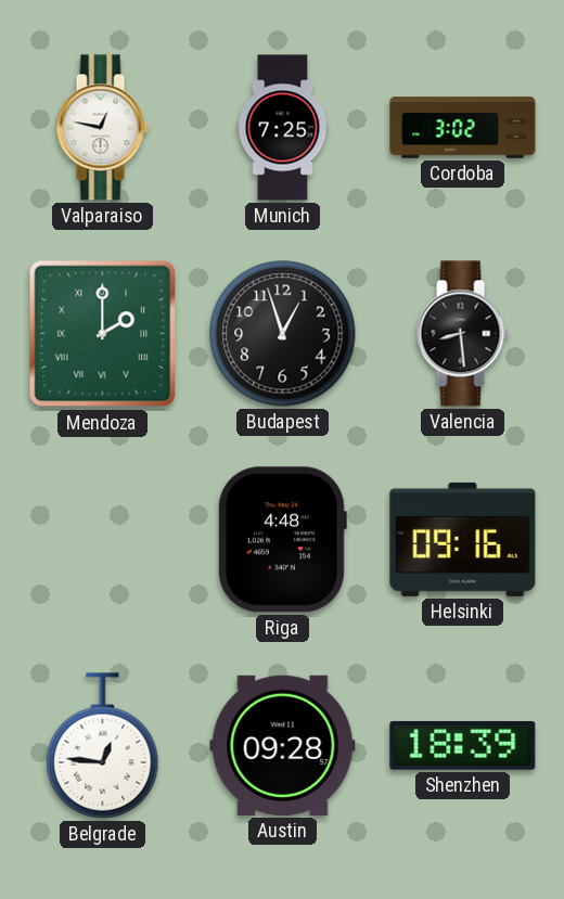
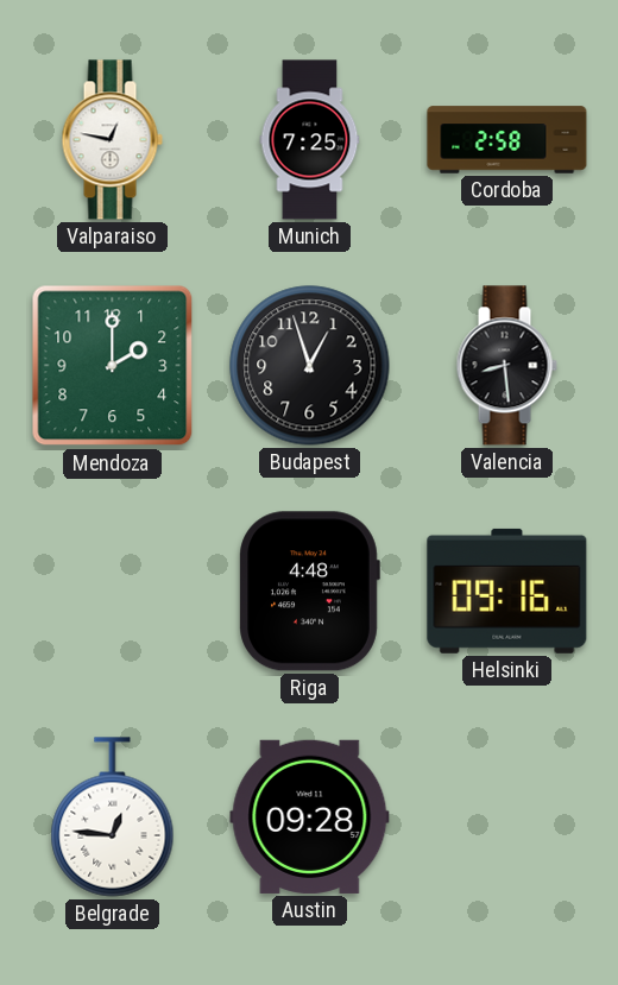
Cordoba: 3:02 -> 2:58 (507, 140)
Mendoza numerals: Roman -> Arabic (113, 366)
Shenzhen: 18:39 -> none (463, 746)
